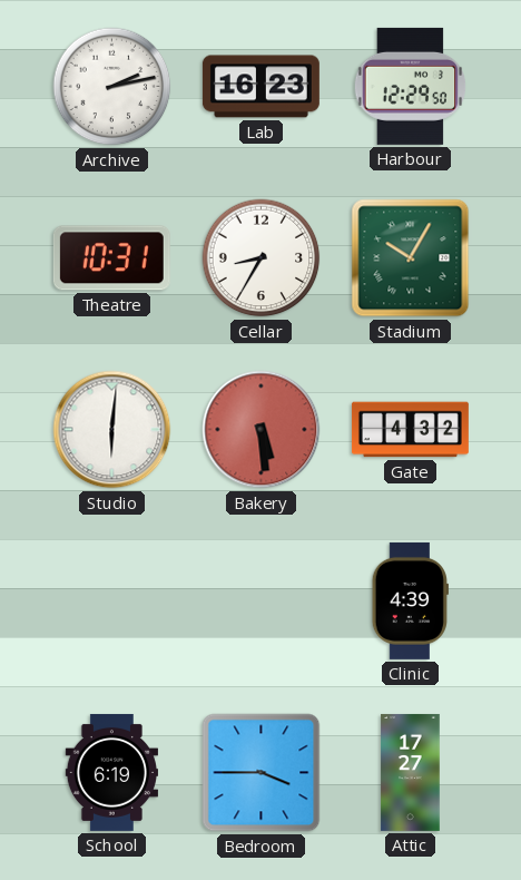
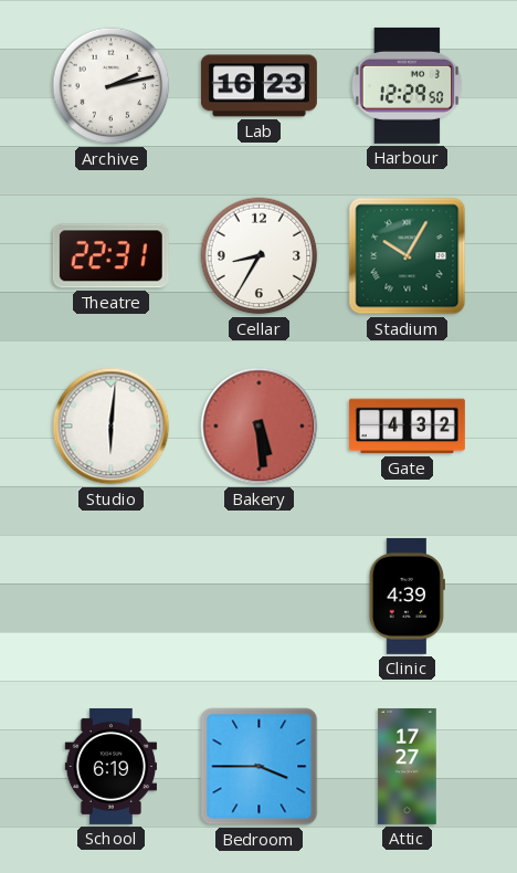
Theatre: 10:31 -> 22:31 (110, 256)
